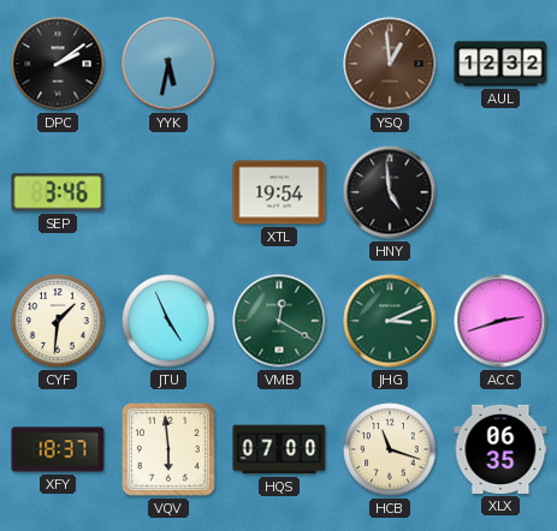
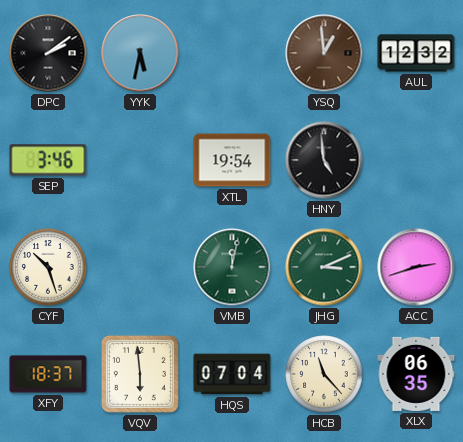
CYF: 1:31 -> 10:27 (48, 267)
JTU: 4:56 -> none (168, 321)
VMB: 12:20 -> 12:02 (232, 267)
HQS: 07:00 -> 07:04 (232, 374)
HCB: 11:18 -> 11:23 (324, 374)
